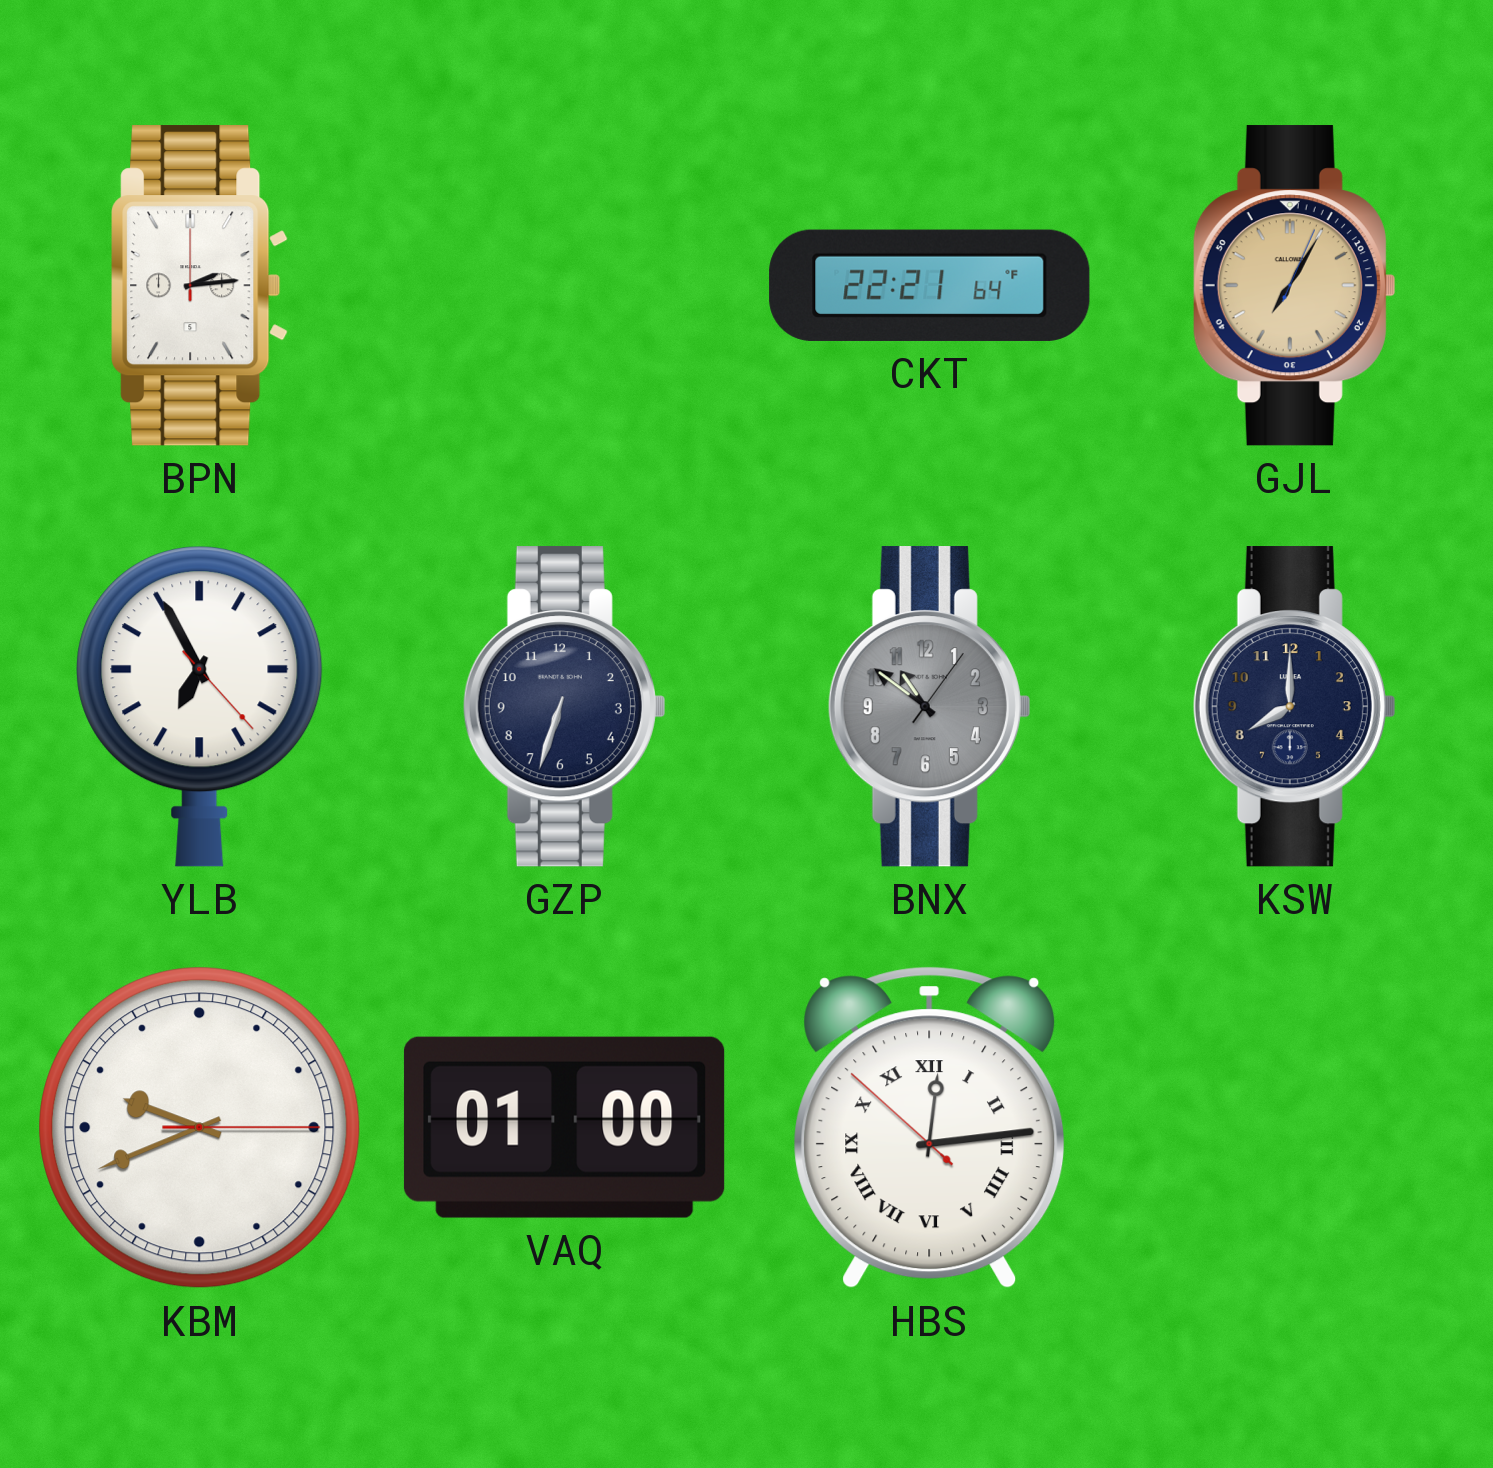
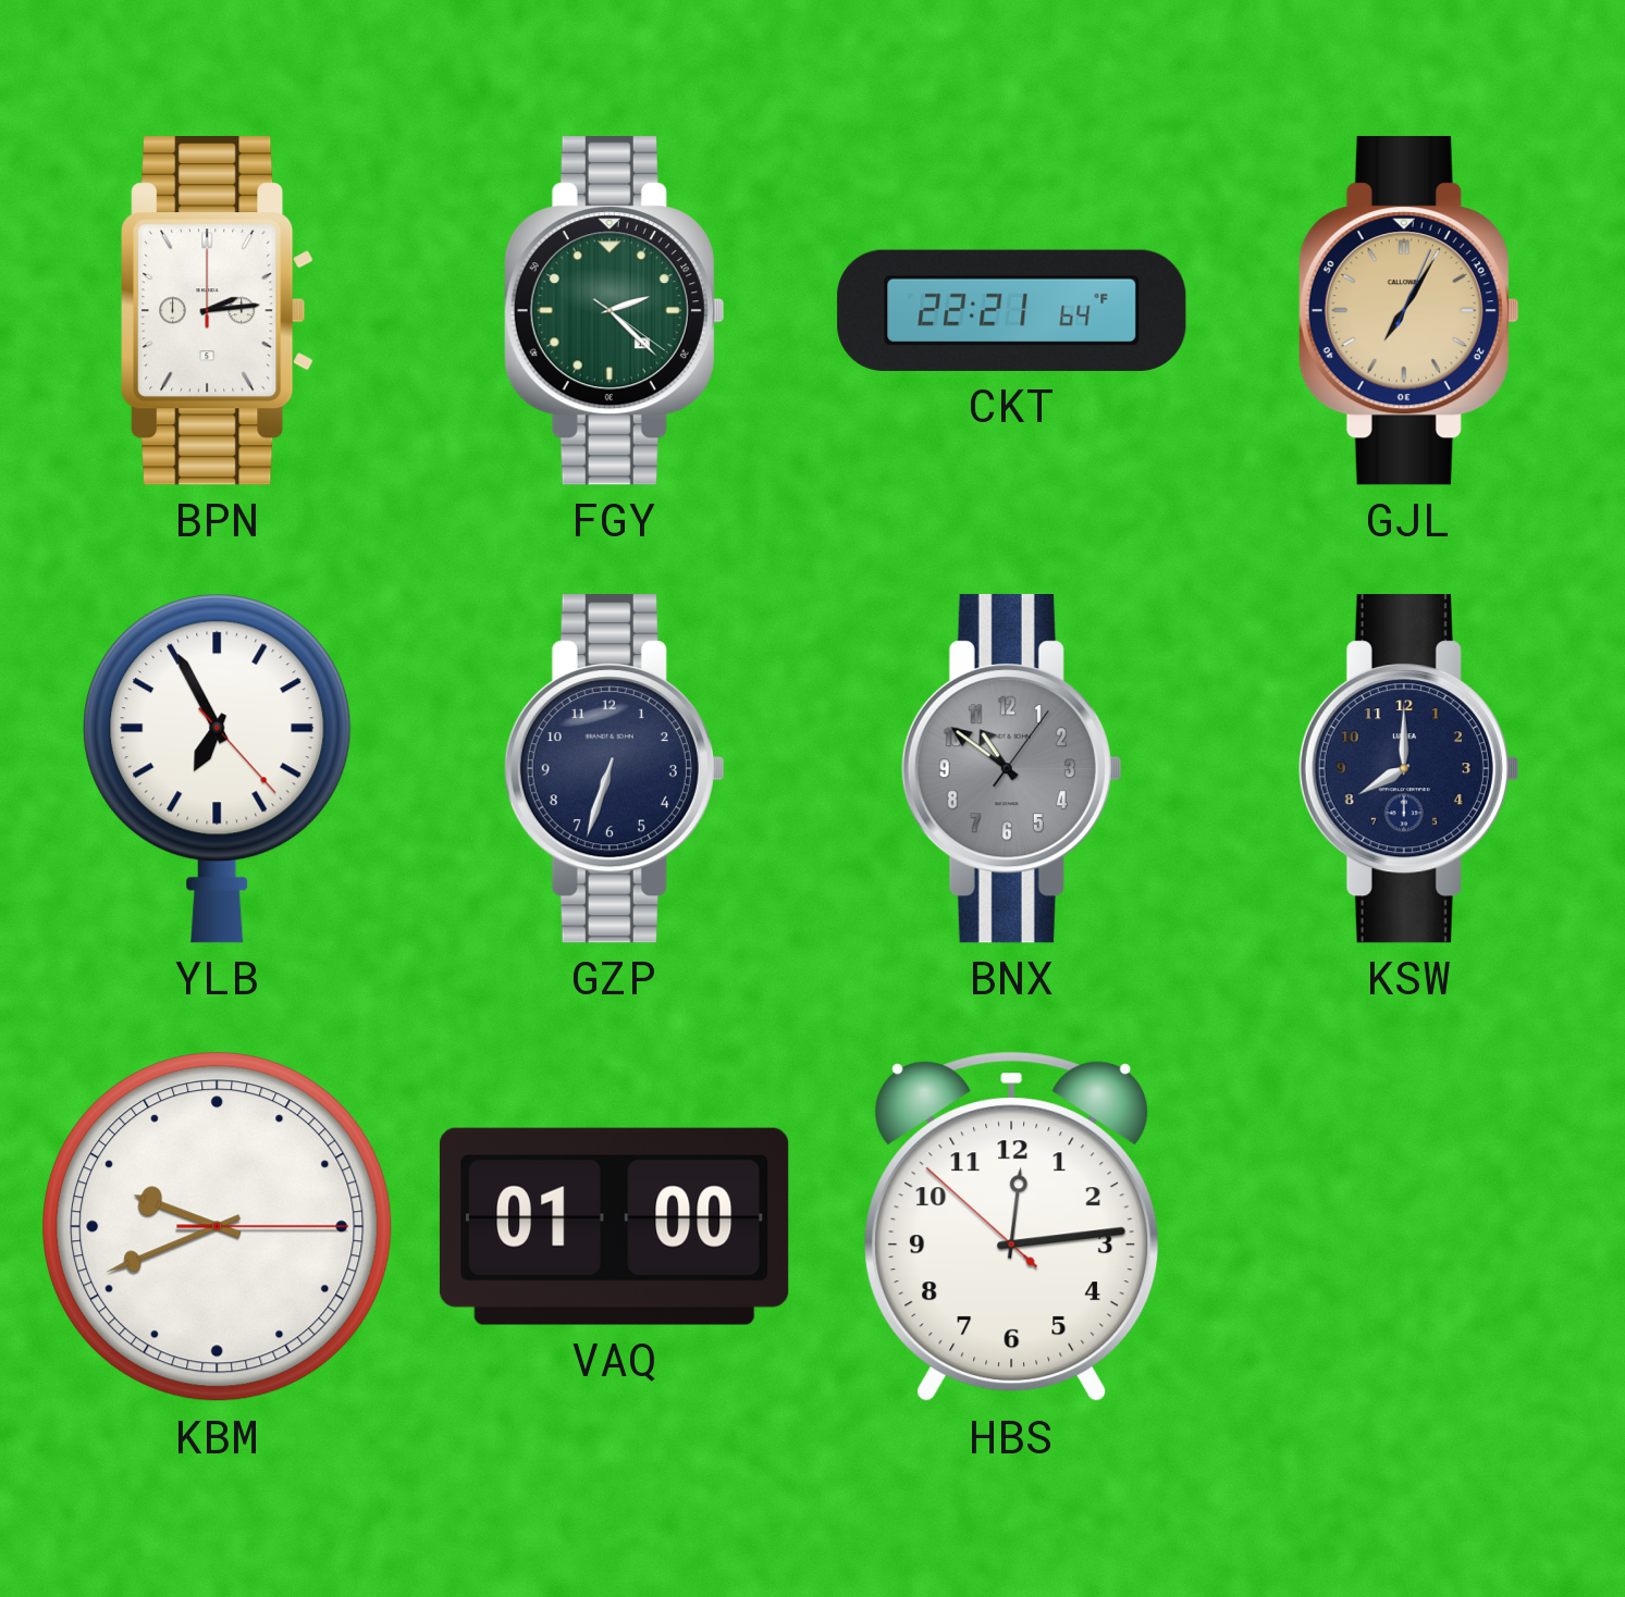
FGY: none -> 2:22 (614, 311)
HBS numerals: Roman -> Arabic (1012, 1227)
